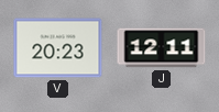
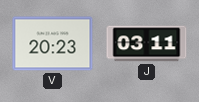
J: 12:11 -> 03:11 (147, 44)
